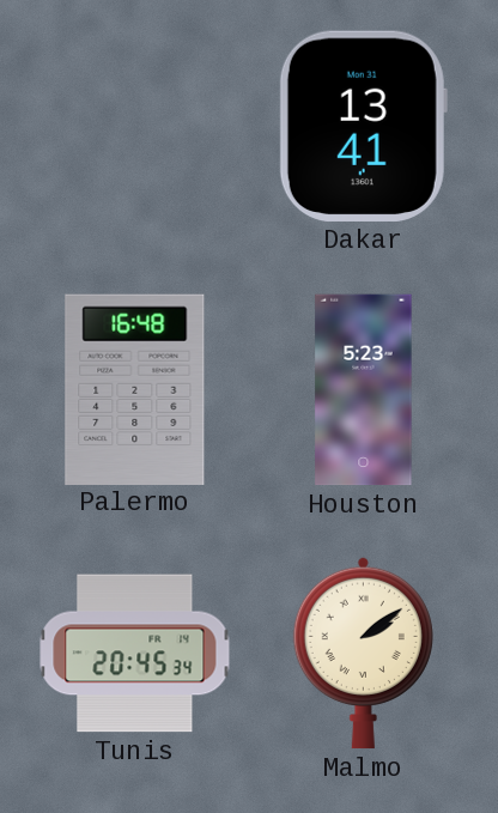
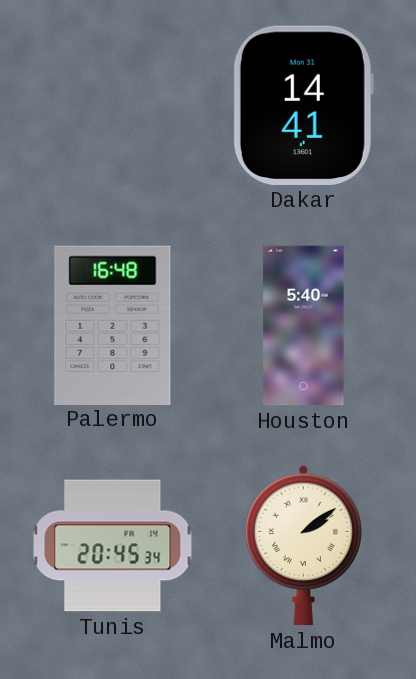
Dakar: 13:41 -> 14:41 (303, 105)
Houston: 5:23 -> 5:40 (304, 326)
